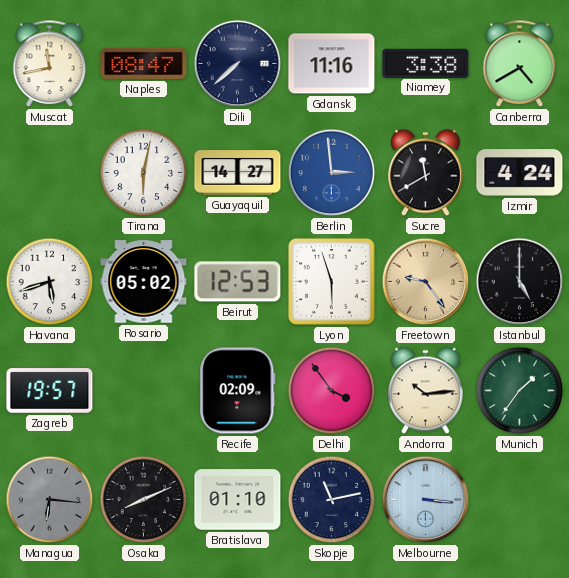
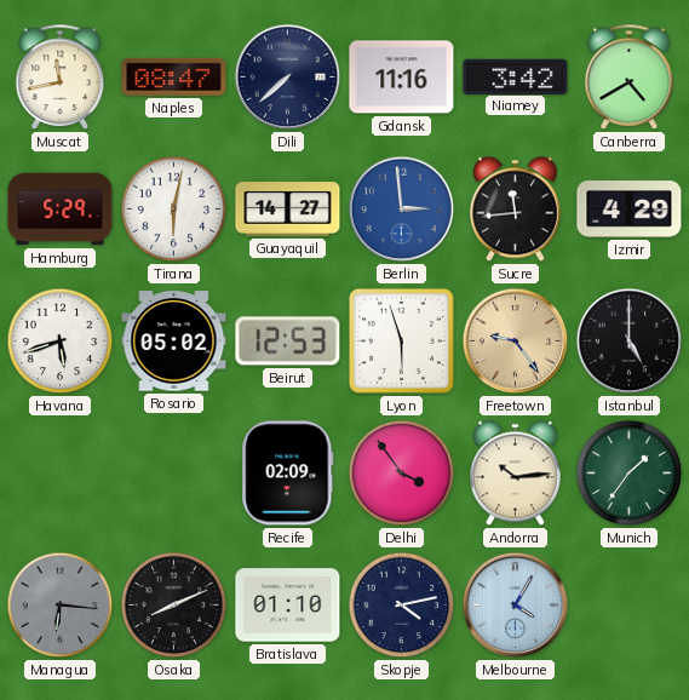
Niamey: 3:38 -> 3:42 (516, 76)
Hamburg: none -> 5:29 (61, 210)
Sucre: 11:40 -> 11:44 (516, 210)
Izmir: 4:24 -> 4:29 (630, 210)
Zagreb: 19:57 -> none (50, 391)
Skopje: 11:13 -> 4:13 (402, 606)
Melbourne: 3:16 -> 4:05 (516, 606)
